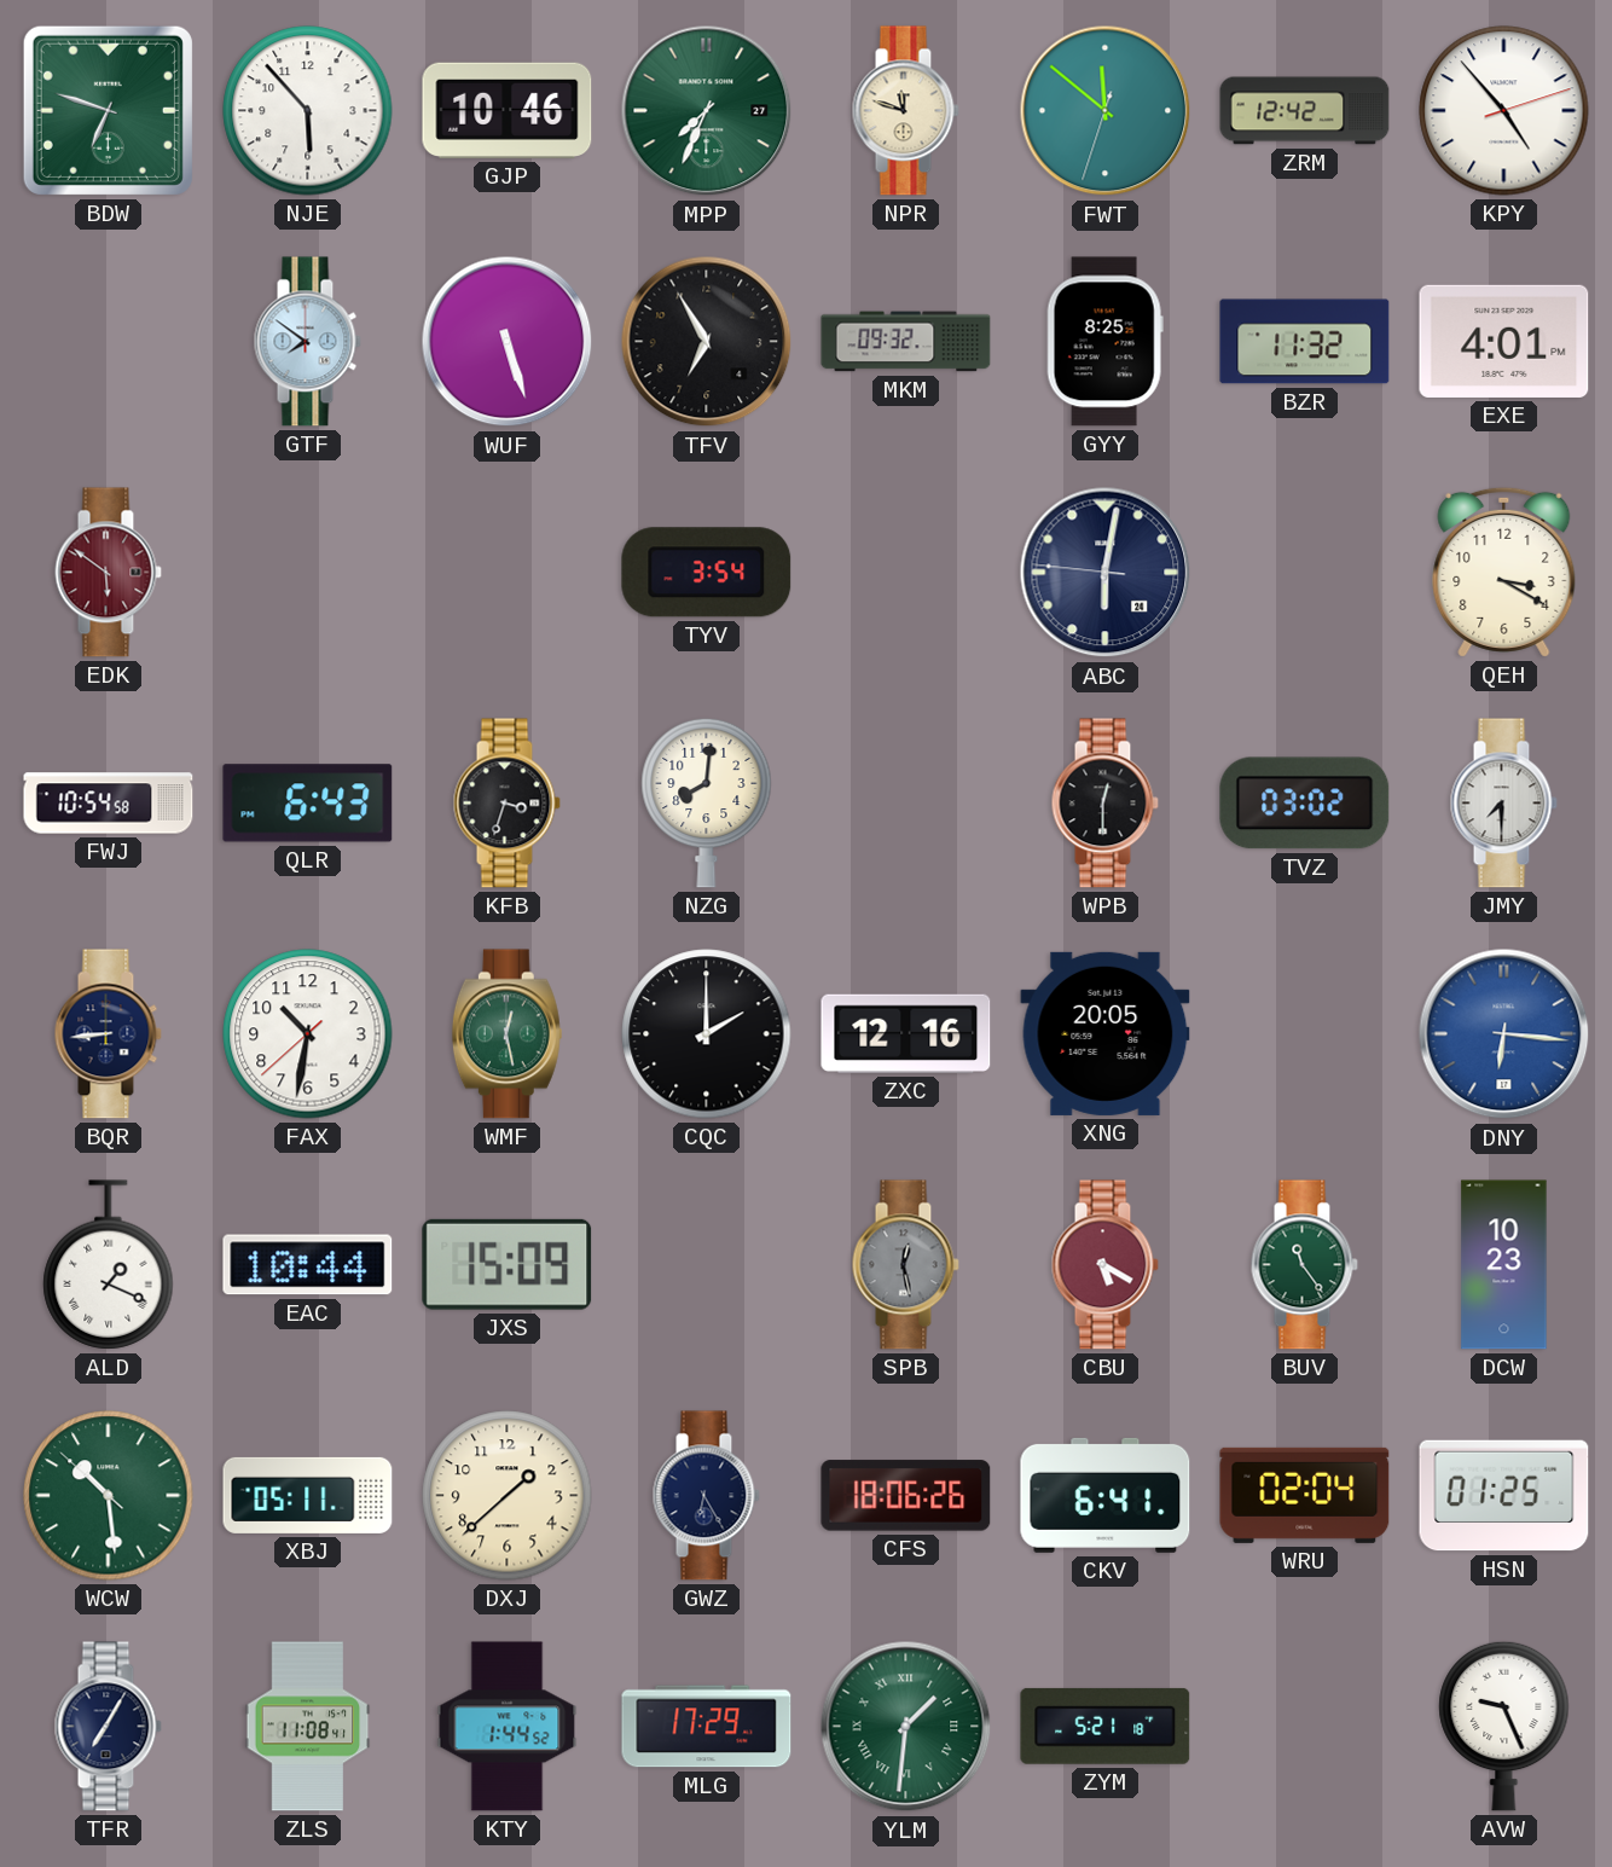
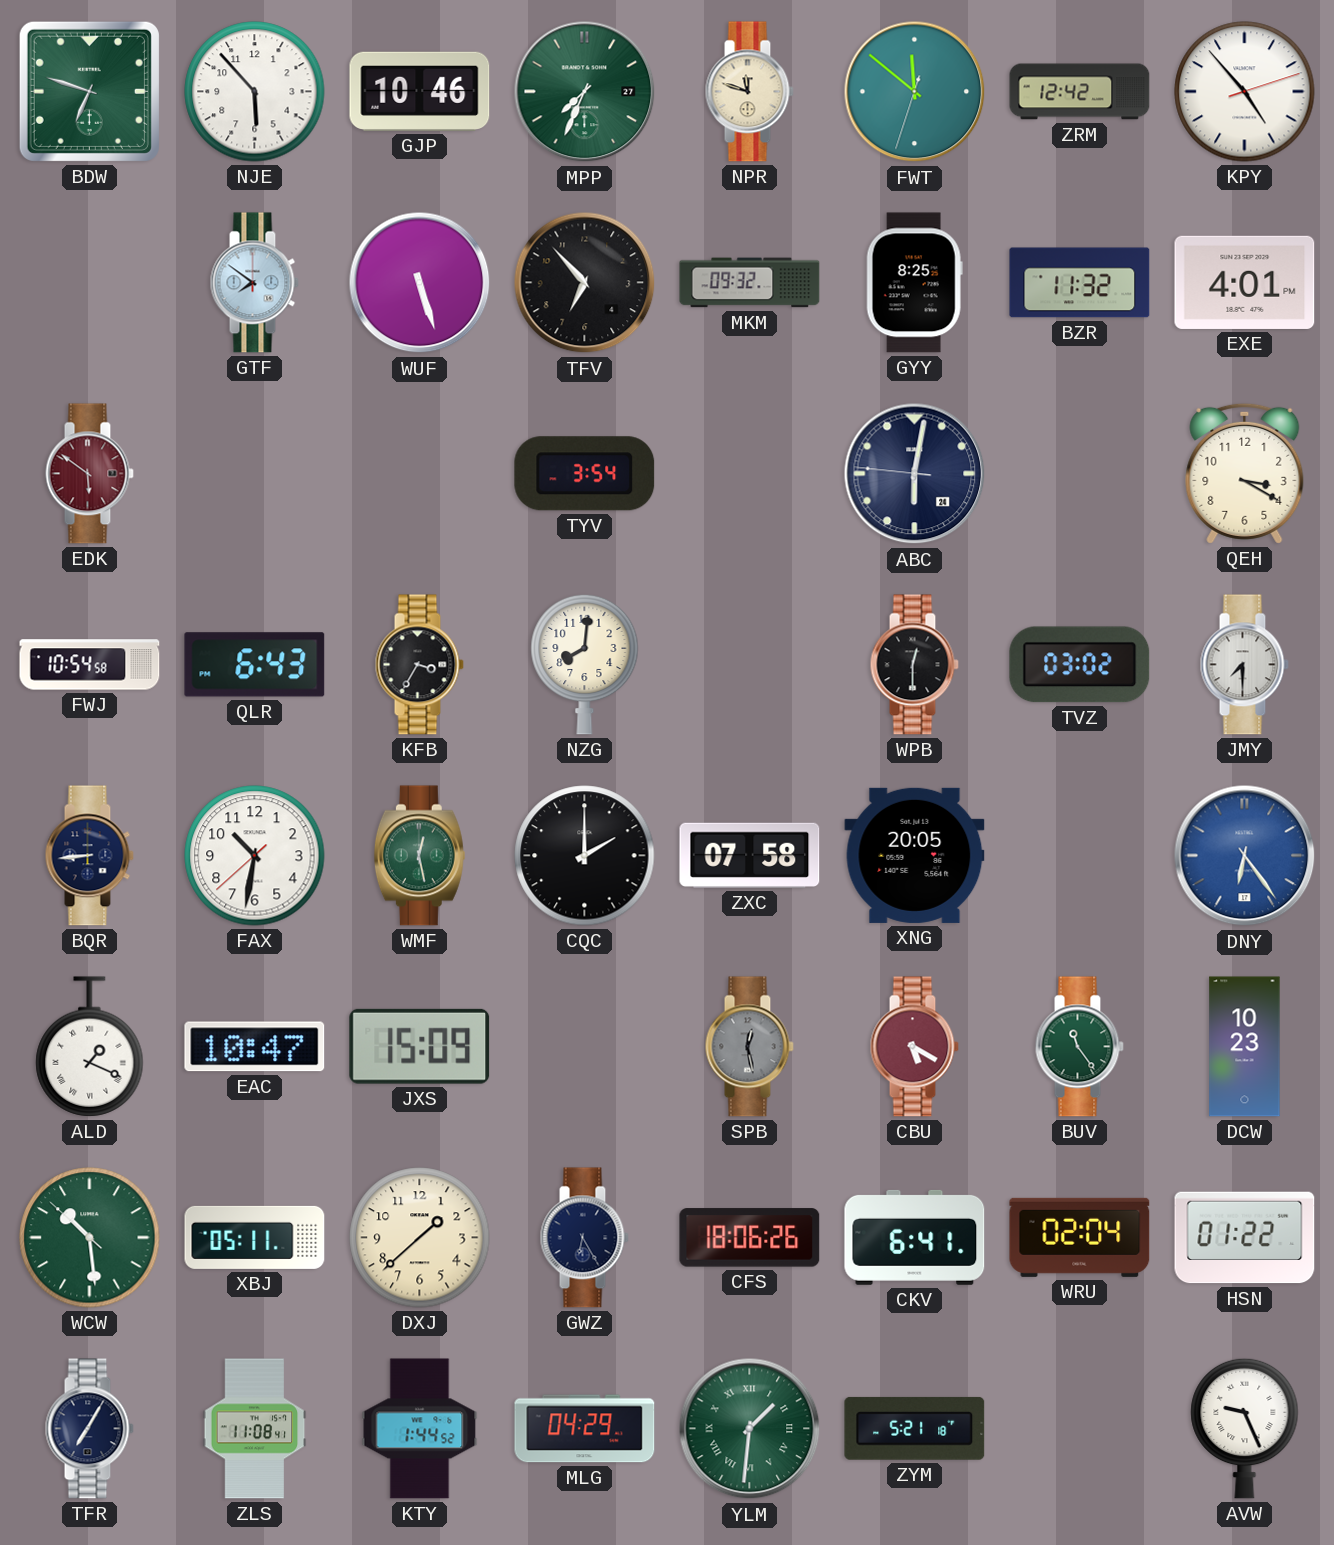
TFV: 6:55 -> 6:53 (585, 283)
KFB: 3:33 -> 3:35 (419, 665)
ZXC: 12:16 -> 07:58 (750, 855)
DNY: 6:16 -> 6:24 (1245, 856)
EAC: 10:44 -> 10:47 (255, 1047)
HSN: 01:25 -> 01:22 (1245, 1238)
MLG: 17:29 -> 04:29 (585, 1429)
